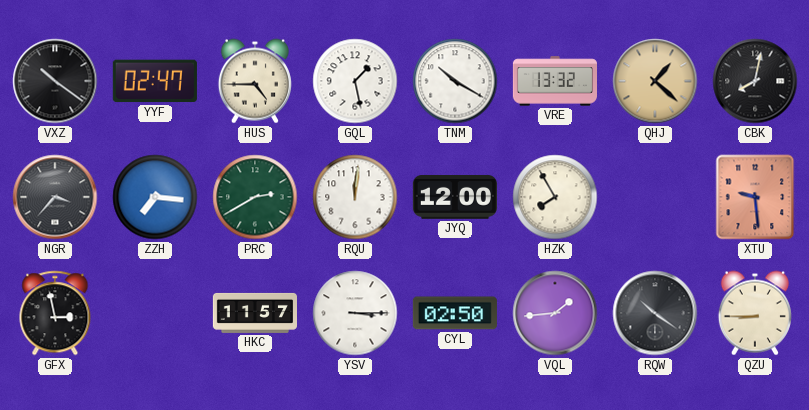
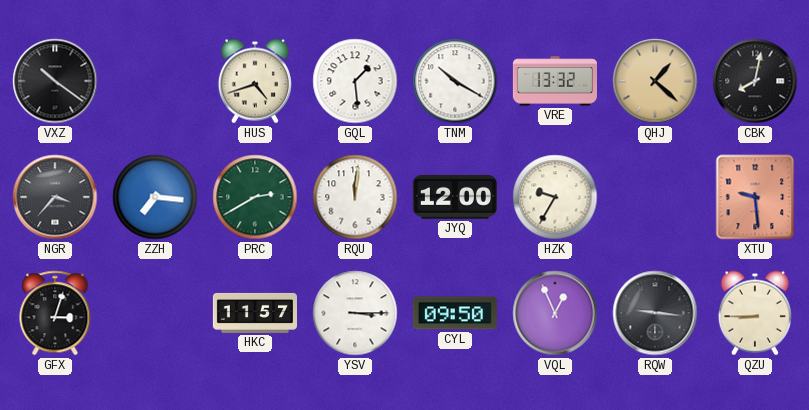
YYF: 02:47 -> none (155, 81)
HUS: 4:45 -> 4:42 (255, 81)
GQL: 1:28 -> 1:29 (355, 81)
HZK: 7:55 -> 9:35 (555, 197)
GFX: 2:58 -> 3:03 (55, 313)
CYL: 02:50 -> 09:50 (455, 313)
VQL: 1:44 -> 12:56 (555, 313)
RQW: 10:21 -> 9:16 (655, 313)
